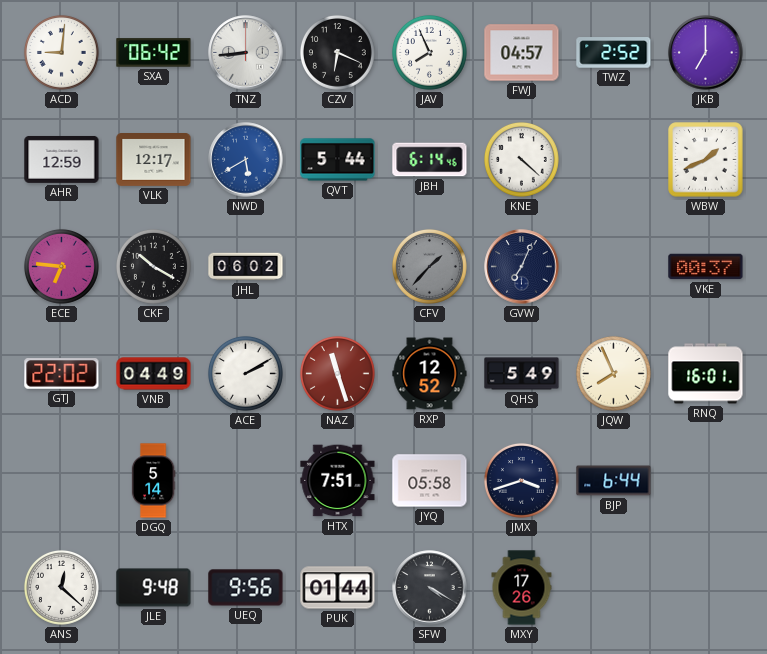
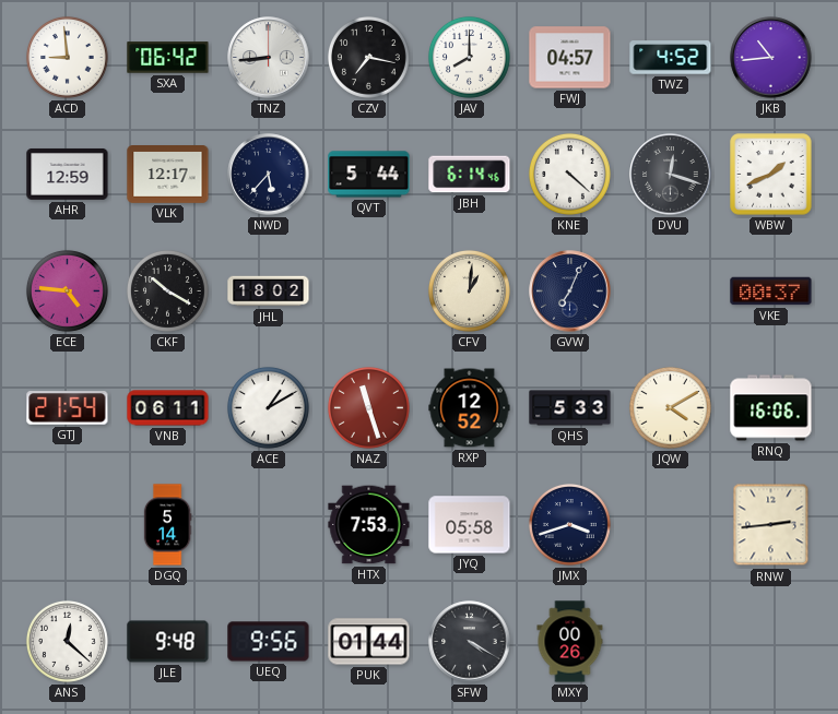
ACD: 9:01 -> 8:59 (67, 57)
CZV: 6:19 -> 7:17 (368, 57)
JAV: 7:56 -> 8:00 (469, 57)
TWZ: 2:52 -> 4:52 (671, 58)
JKB: 7:00 -> 10:44 (771, 58)
NWD: 5:40 -> 5:37 (269, 175)
NWD dial: blue -> navy (269, 175)
DVU: none -> 12:18 (671, 175)
ECE: 6:46 -> 4:46 (67, 290)
JHL: 06:02 -> 18:02 (269, 291)
CFV: 1:37 -> 1:01 (469, 290)
CFV dial: grey -> cream (469, 290)
GTJ: 22:02 -> 21:54 (68, 408)
VNB: 04:49 -> 06:11 (168, 408)
ACE: 2:10 -> 1:10 (268, 407)
QHS: 5:49 -> 5:33 (570, 408)
JQW: 7:56 -> 4:10 (670, 407)
RNQ: 16:01 -> 16:06 (771, 408)
HTX: 7:51 -> 7:53 (369, 525)
BJP: 6:44 -> none (614, 481)
RNW: none -> 2:44 (771, 525)
MXY: 17:26 -> 00:26 (570, 642)
